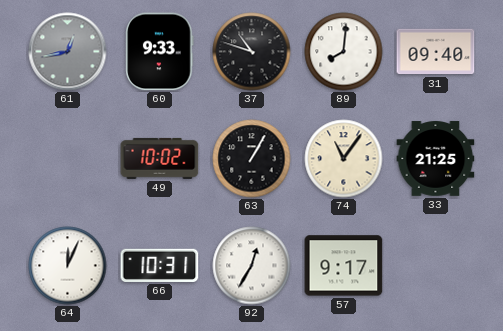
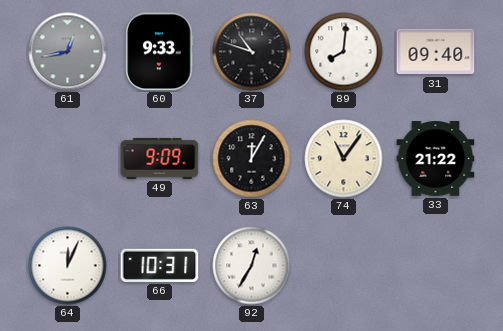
49: 10:02 -> 9:09 (160, 158)
63: 1:05 -> 12:05 (252, 159)
33: 21:25 -> 21:22 (436, 159)
57: 9:17 -> none (344, 266)
